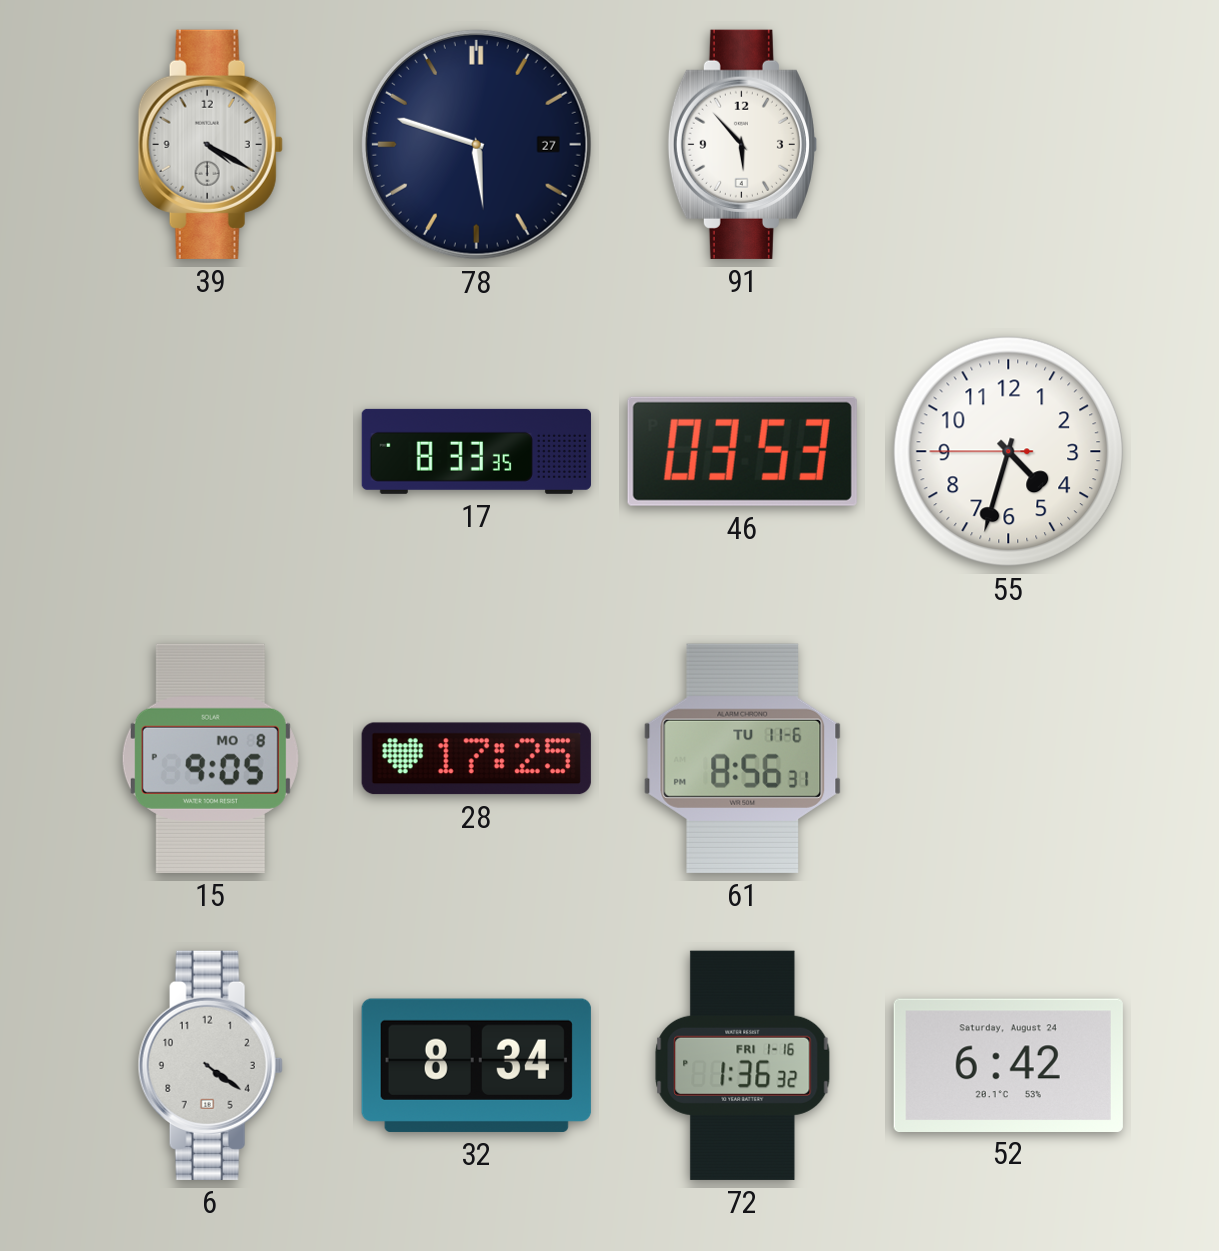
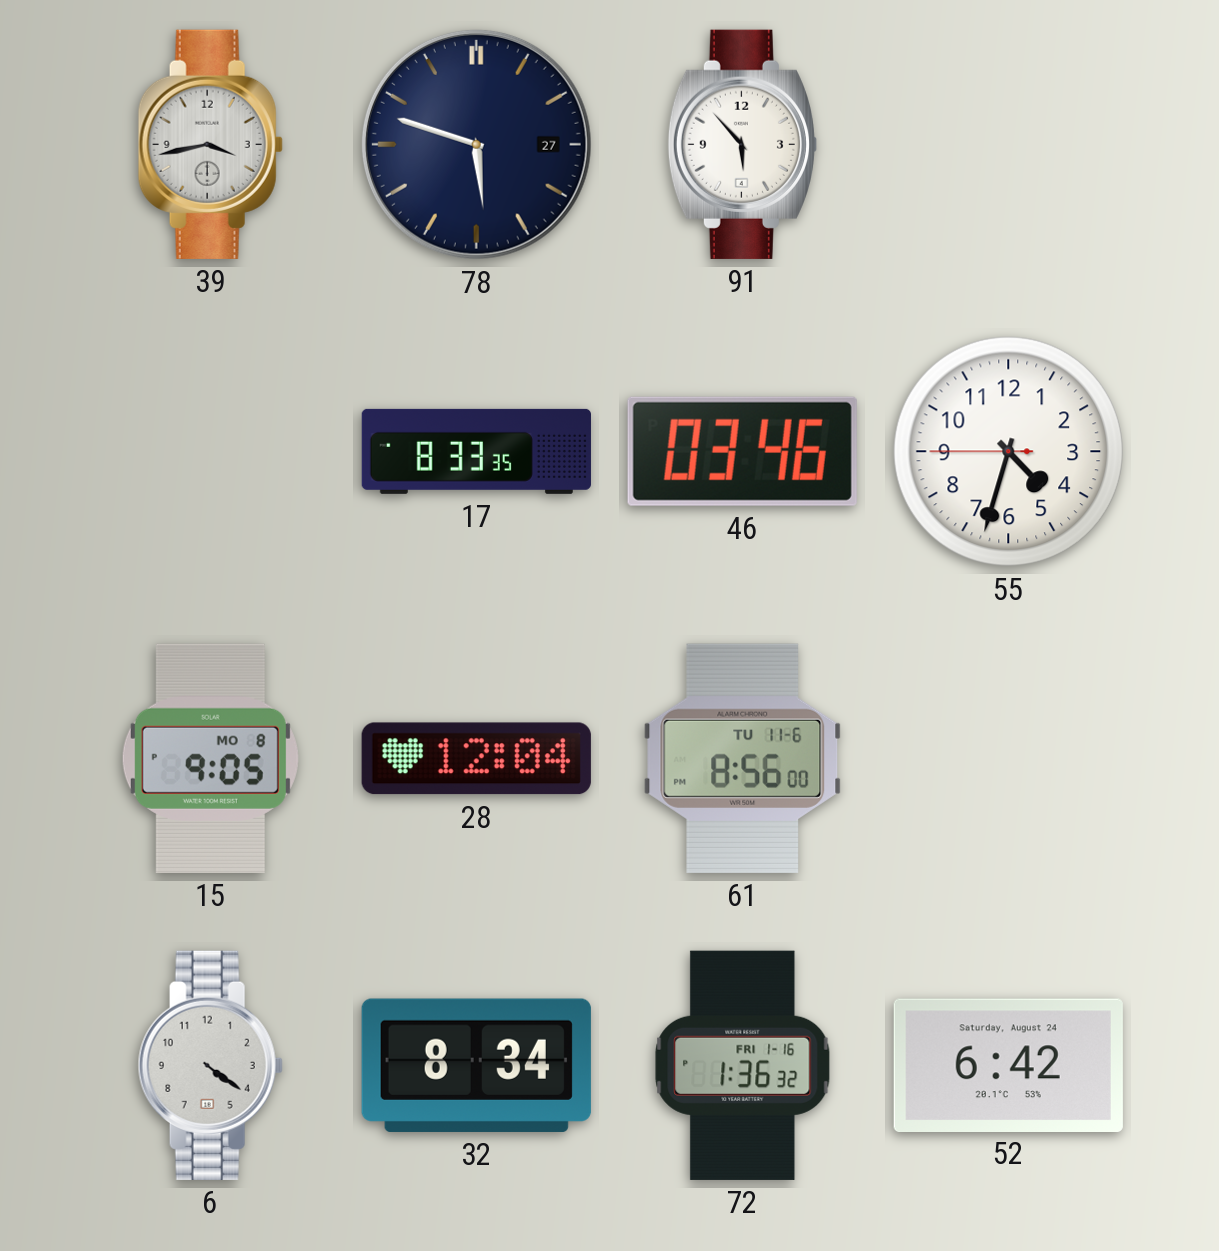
39: 4:20 -> 3:43 (210, 144)
46: 03:53 -> 03:46 (742, 451)
28: 17:25 -> 12:04 (476, 759)
61: 8:56:31 -> 8:56:00 (743, 758)
